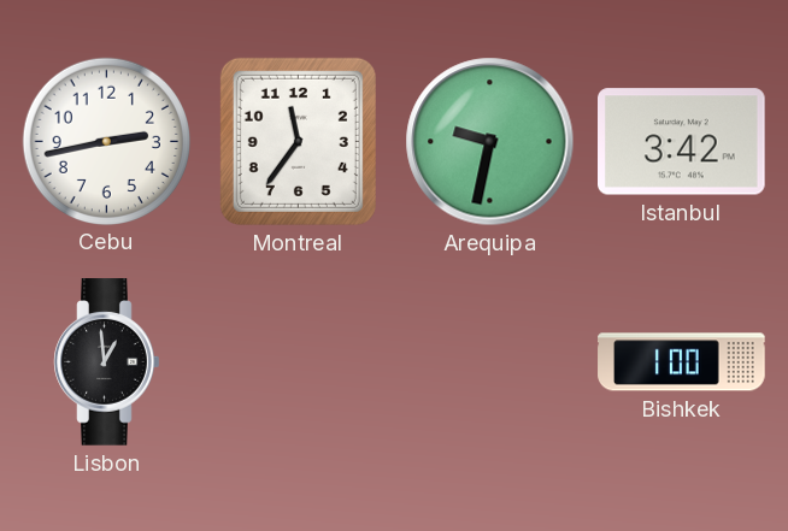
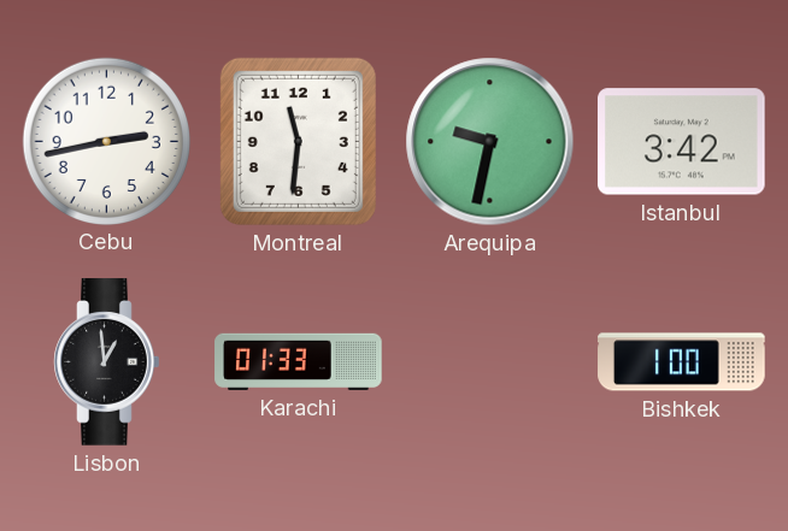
Montreal: 11:36 -> 11:31 (298, 141)
Karachi: none -> 01:33 (299, 361)
